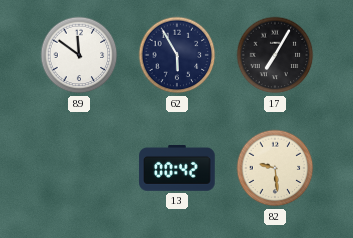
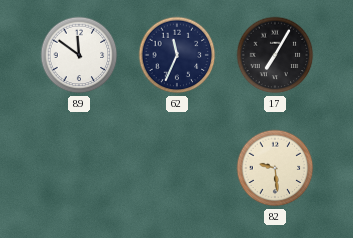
62: 5:55 -> 11:34 (177, 55)
13: 00:42 -> none (177, 168)
